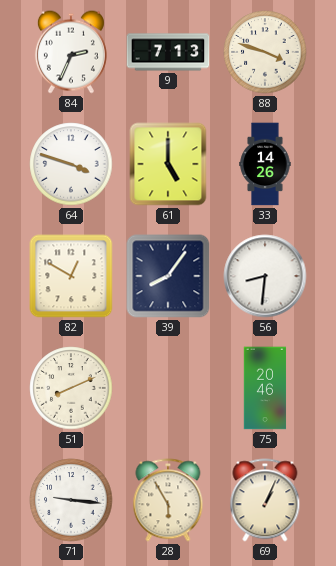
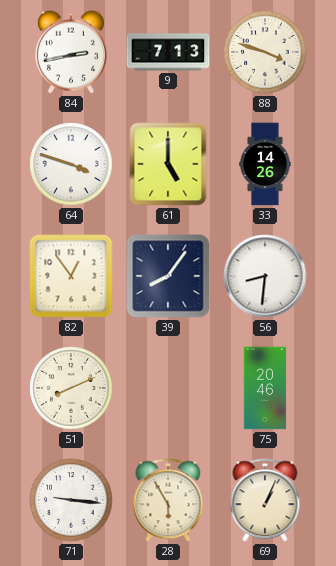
84: 2:34 -> 2:43 (71, 52)
82: 12:50 -> 12:54 (71, 276)
